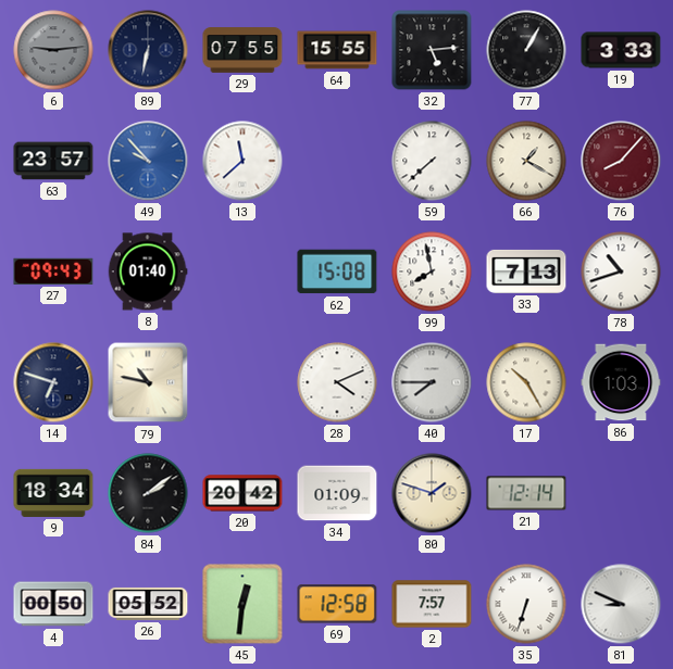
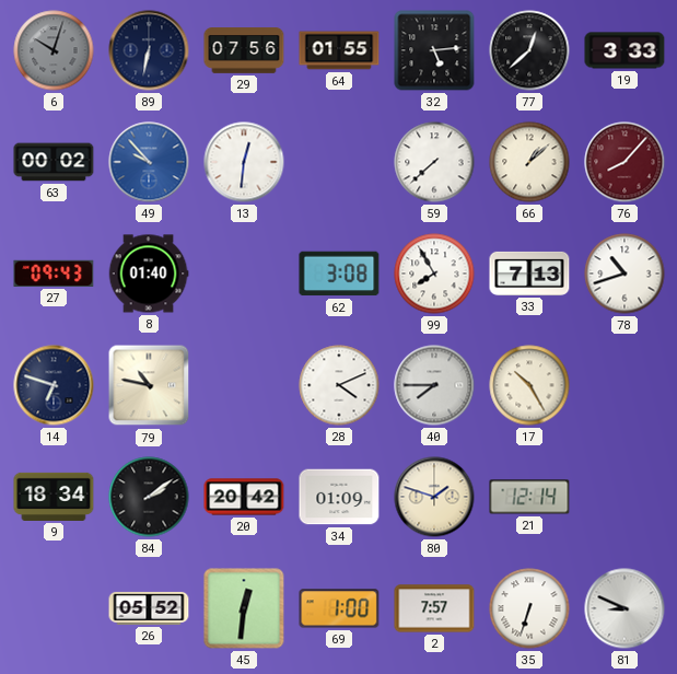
6: 9:14 -> 10:03 (54, 50)
29: 07:55 -> 07:56 (244, 50)
64: 15:55 -> 01:55 (339, 50)
77: 1:05 -> 12:38 (529, 50)
63: 23:57 -> 00:02 (54, 162)
13: 11:38 -> 12:31 (244, 162)
66: 1:20 -> 1:08 (529, 162)
62: 15:08 -> 3:08 (339, 274)
99: 7:58 -> 7:55 (434, 274)
86: 1:03 -> none (621, 382)
4: 00:50 -> none (53, 604)
69: 12:58 -> 1:00 (339, 608)
